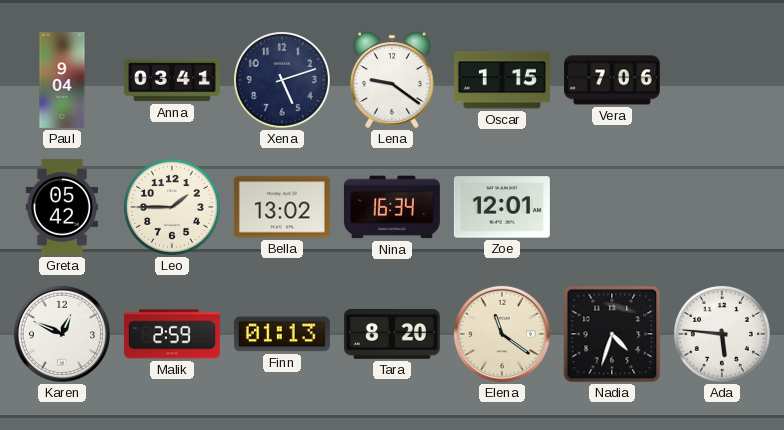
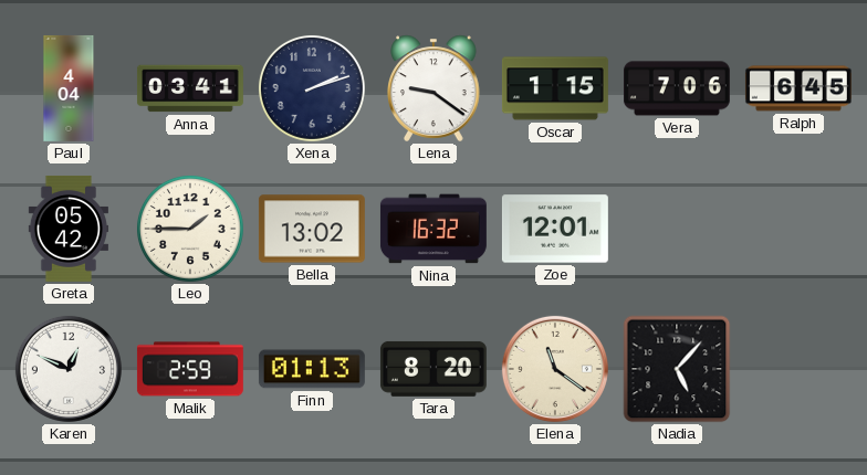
Paul: 9:04 -> 4:04 (69, 88)
Xena: 5:12 -> 2:12 (312, 88)
Ralph: none -> 6:45 (798, 88)
Nina: 16:34 -> 16:32 (433, 229)
Nadia: 4:33 -> 5:07 (677, 369)
Ada: 5:46 -> none (722, 334)
